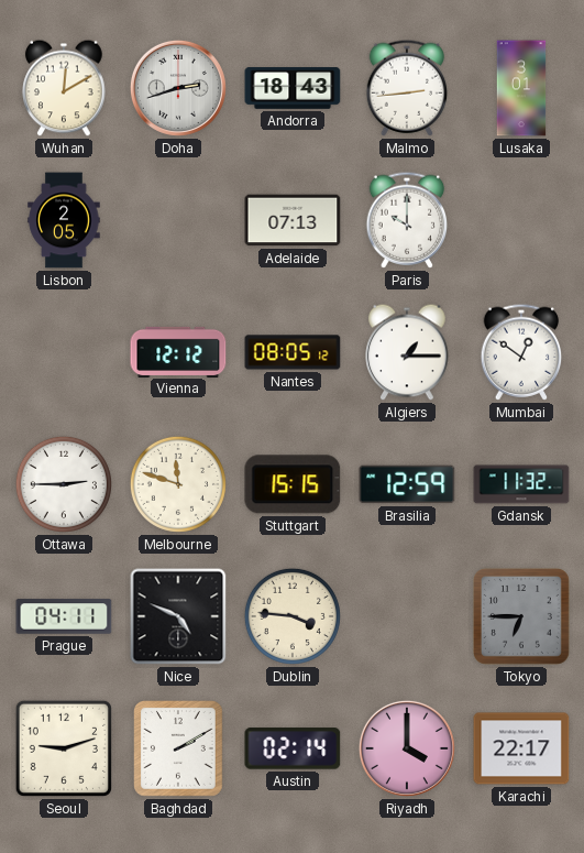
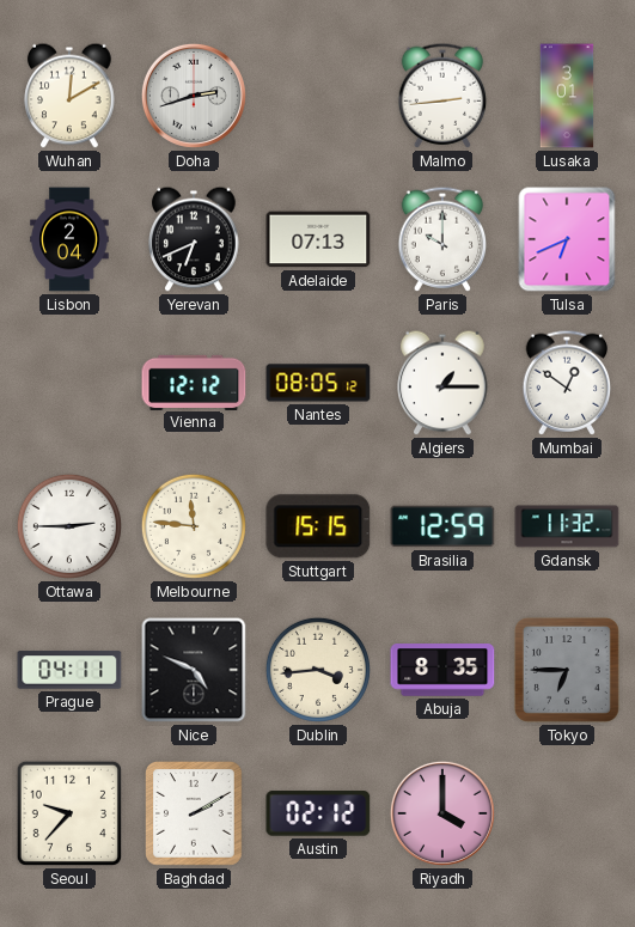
Andorra: 18:43 -> none (293, 89)
Lisbon: 2:05 -> 2:04 (69, 239)
Yerevan: none -> 6:41 (194, 239)
Tulsa: none -> 6:41 (567, 239)
Melbourne: 11:48 -> 11:46 (194, 526)
Dublin: 3:46 -> 3:44 (318, 670)
Abuja: none -> 8:35 (442, 671)
Seoul: 9:12 -> 9:37 (69, 813)
Austin: 02:14 -> 02:12 (318, 813)
Karachi: 22:17 -> none (521, 748)
